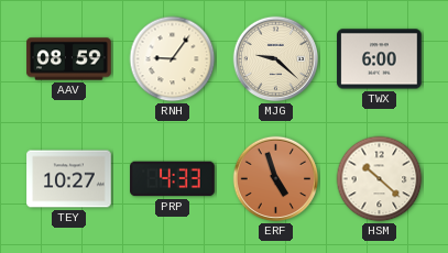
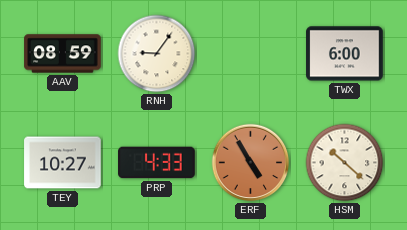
MJG: 9:22 -> none (276, 59)
ERF: 4:57 -> 4:55 (251, 163)
